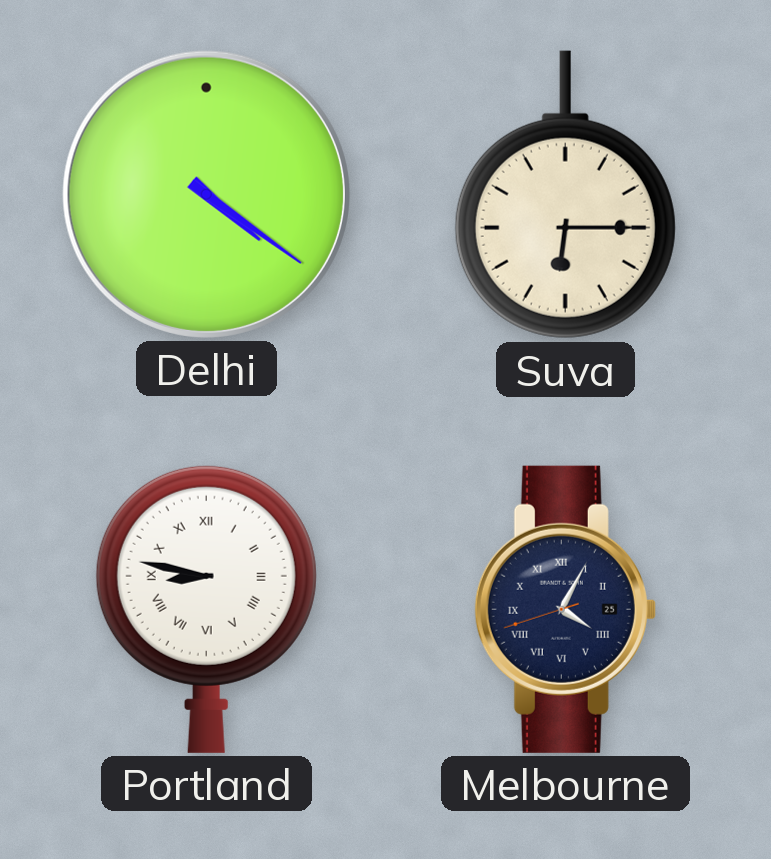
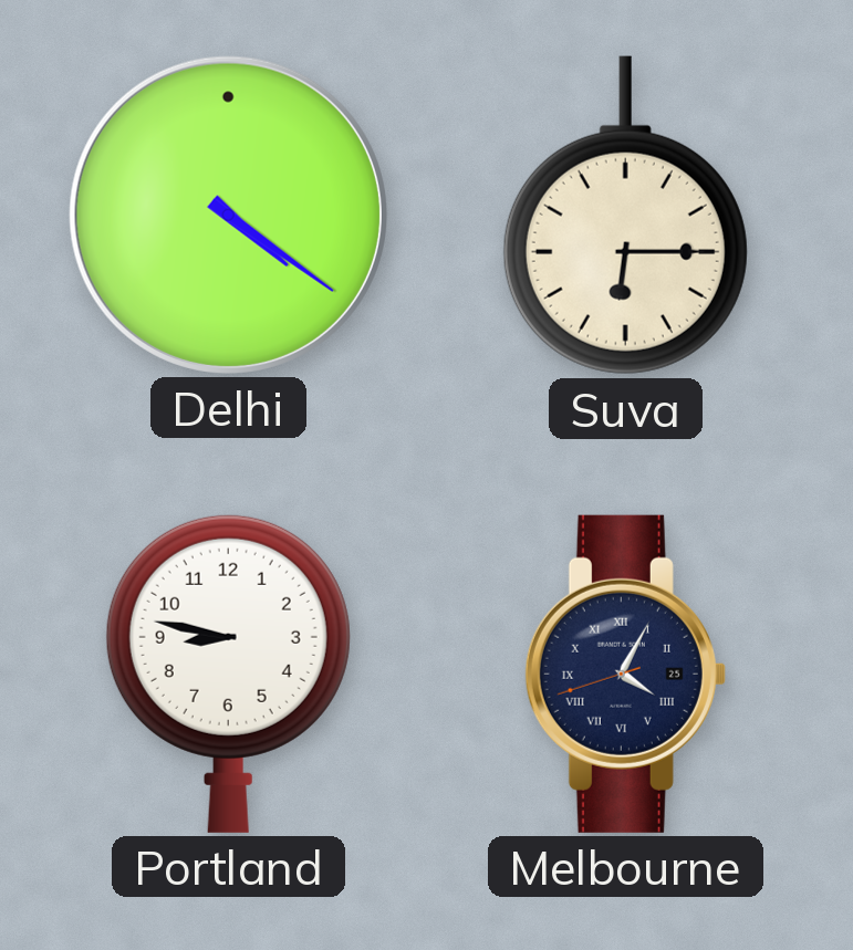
Portland numerals: Roman -> Arabic (228, 674)
